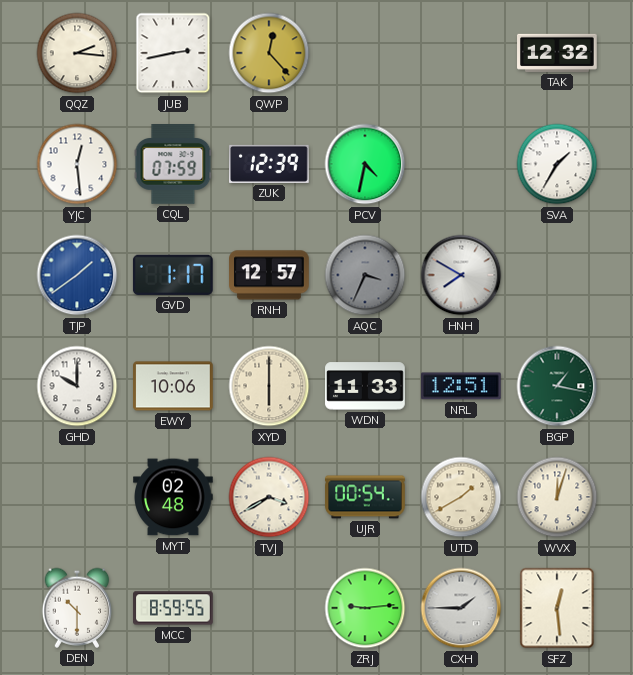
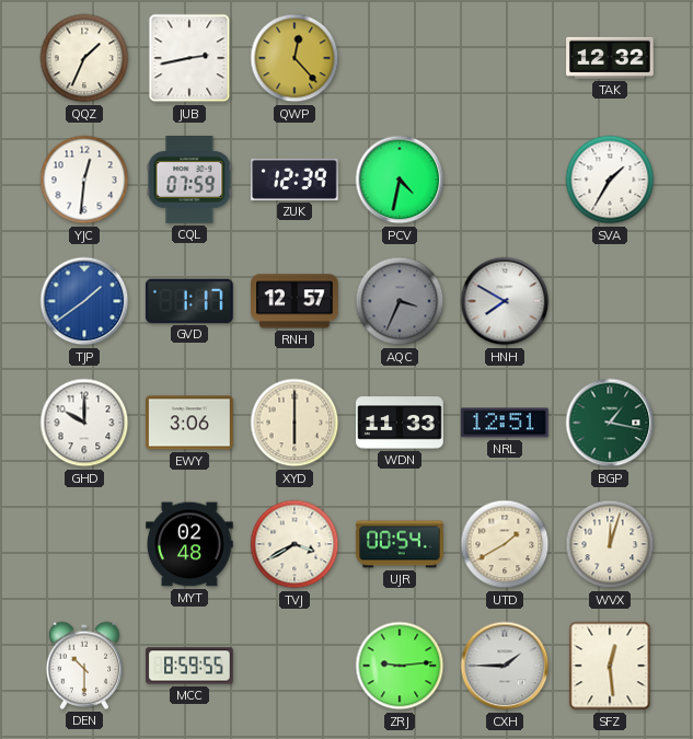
QQZ: 2:16 -> 1:34 (84, 58)
YJC: 12:29 -> 12:31 (84, 180)
EWY: 10:06 -> 3:06 (189, 423)
